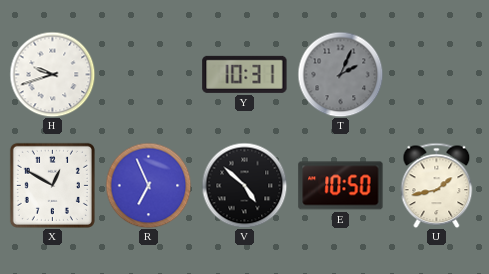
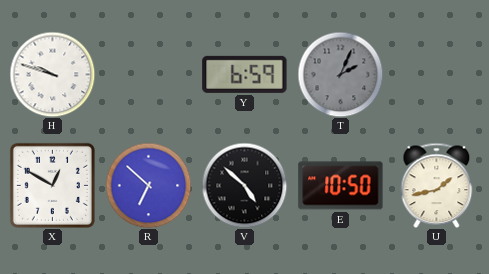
H: 9:42 -> 9:48 (52, 74)
Y: 10:31 -> 6:59 (245, 74)
R: 6:56 -> 6:52 (148, 185)
